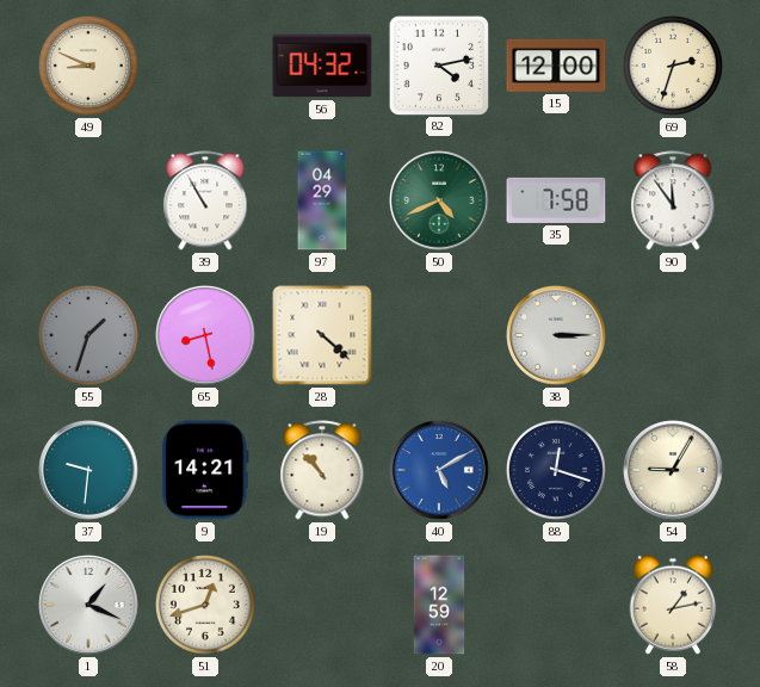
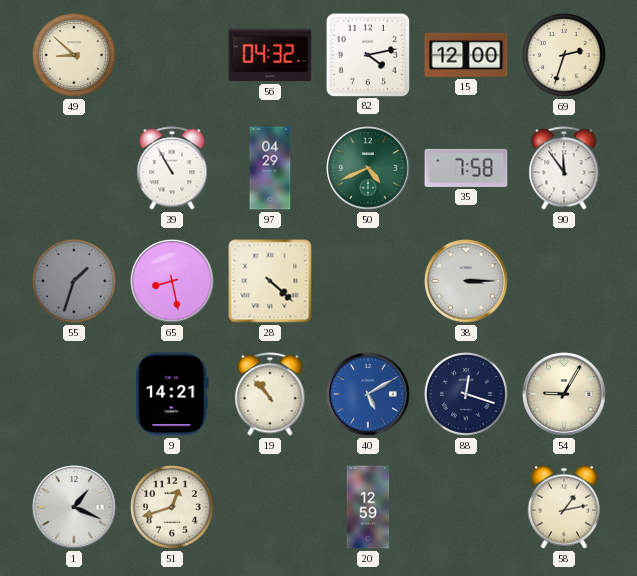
49: 8:49 -> 8:52 (74, 55)
37: 9:31 -> none (88, 470)
